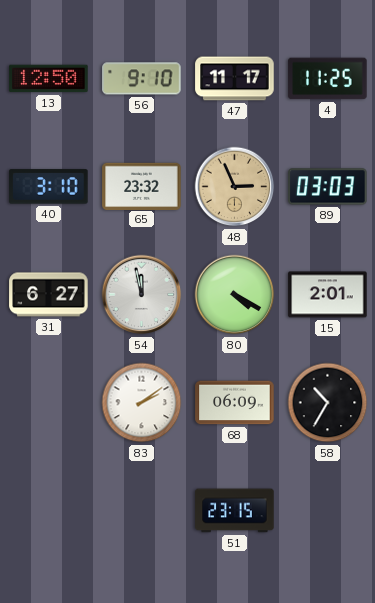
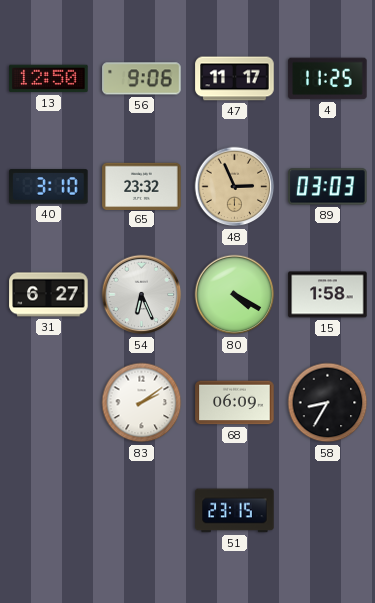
56: 9:10 -> 9:06 (142, 79)
54: 11:58 -> 6:26 (142, 295)
15: 2:01 -> 1:58 (328, 295)
58: 10:35 -> 8:35 (328, 403)
